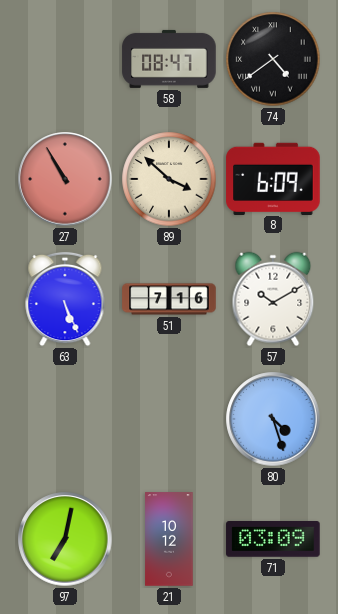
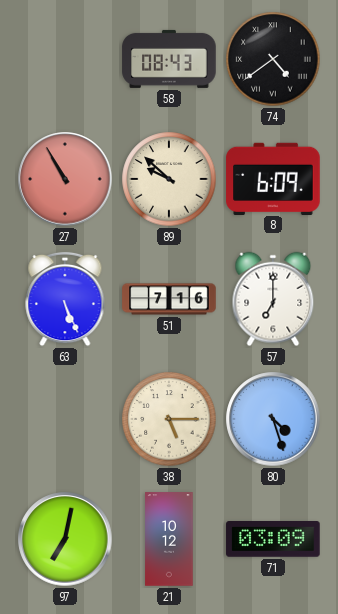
58: 08:47 -> 08:43 (169, 59)
89: 3:52 -> 9:52 (169, 179)
57: 10:10 -> 7:00 (273, 299)
38: none -> 5:15 (169, 419)
